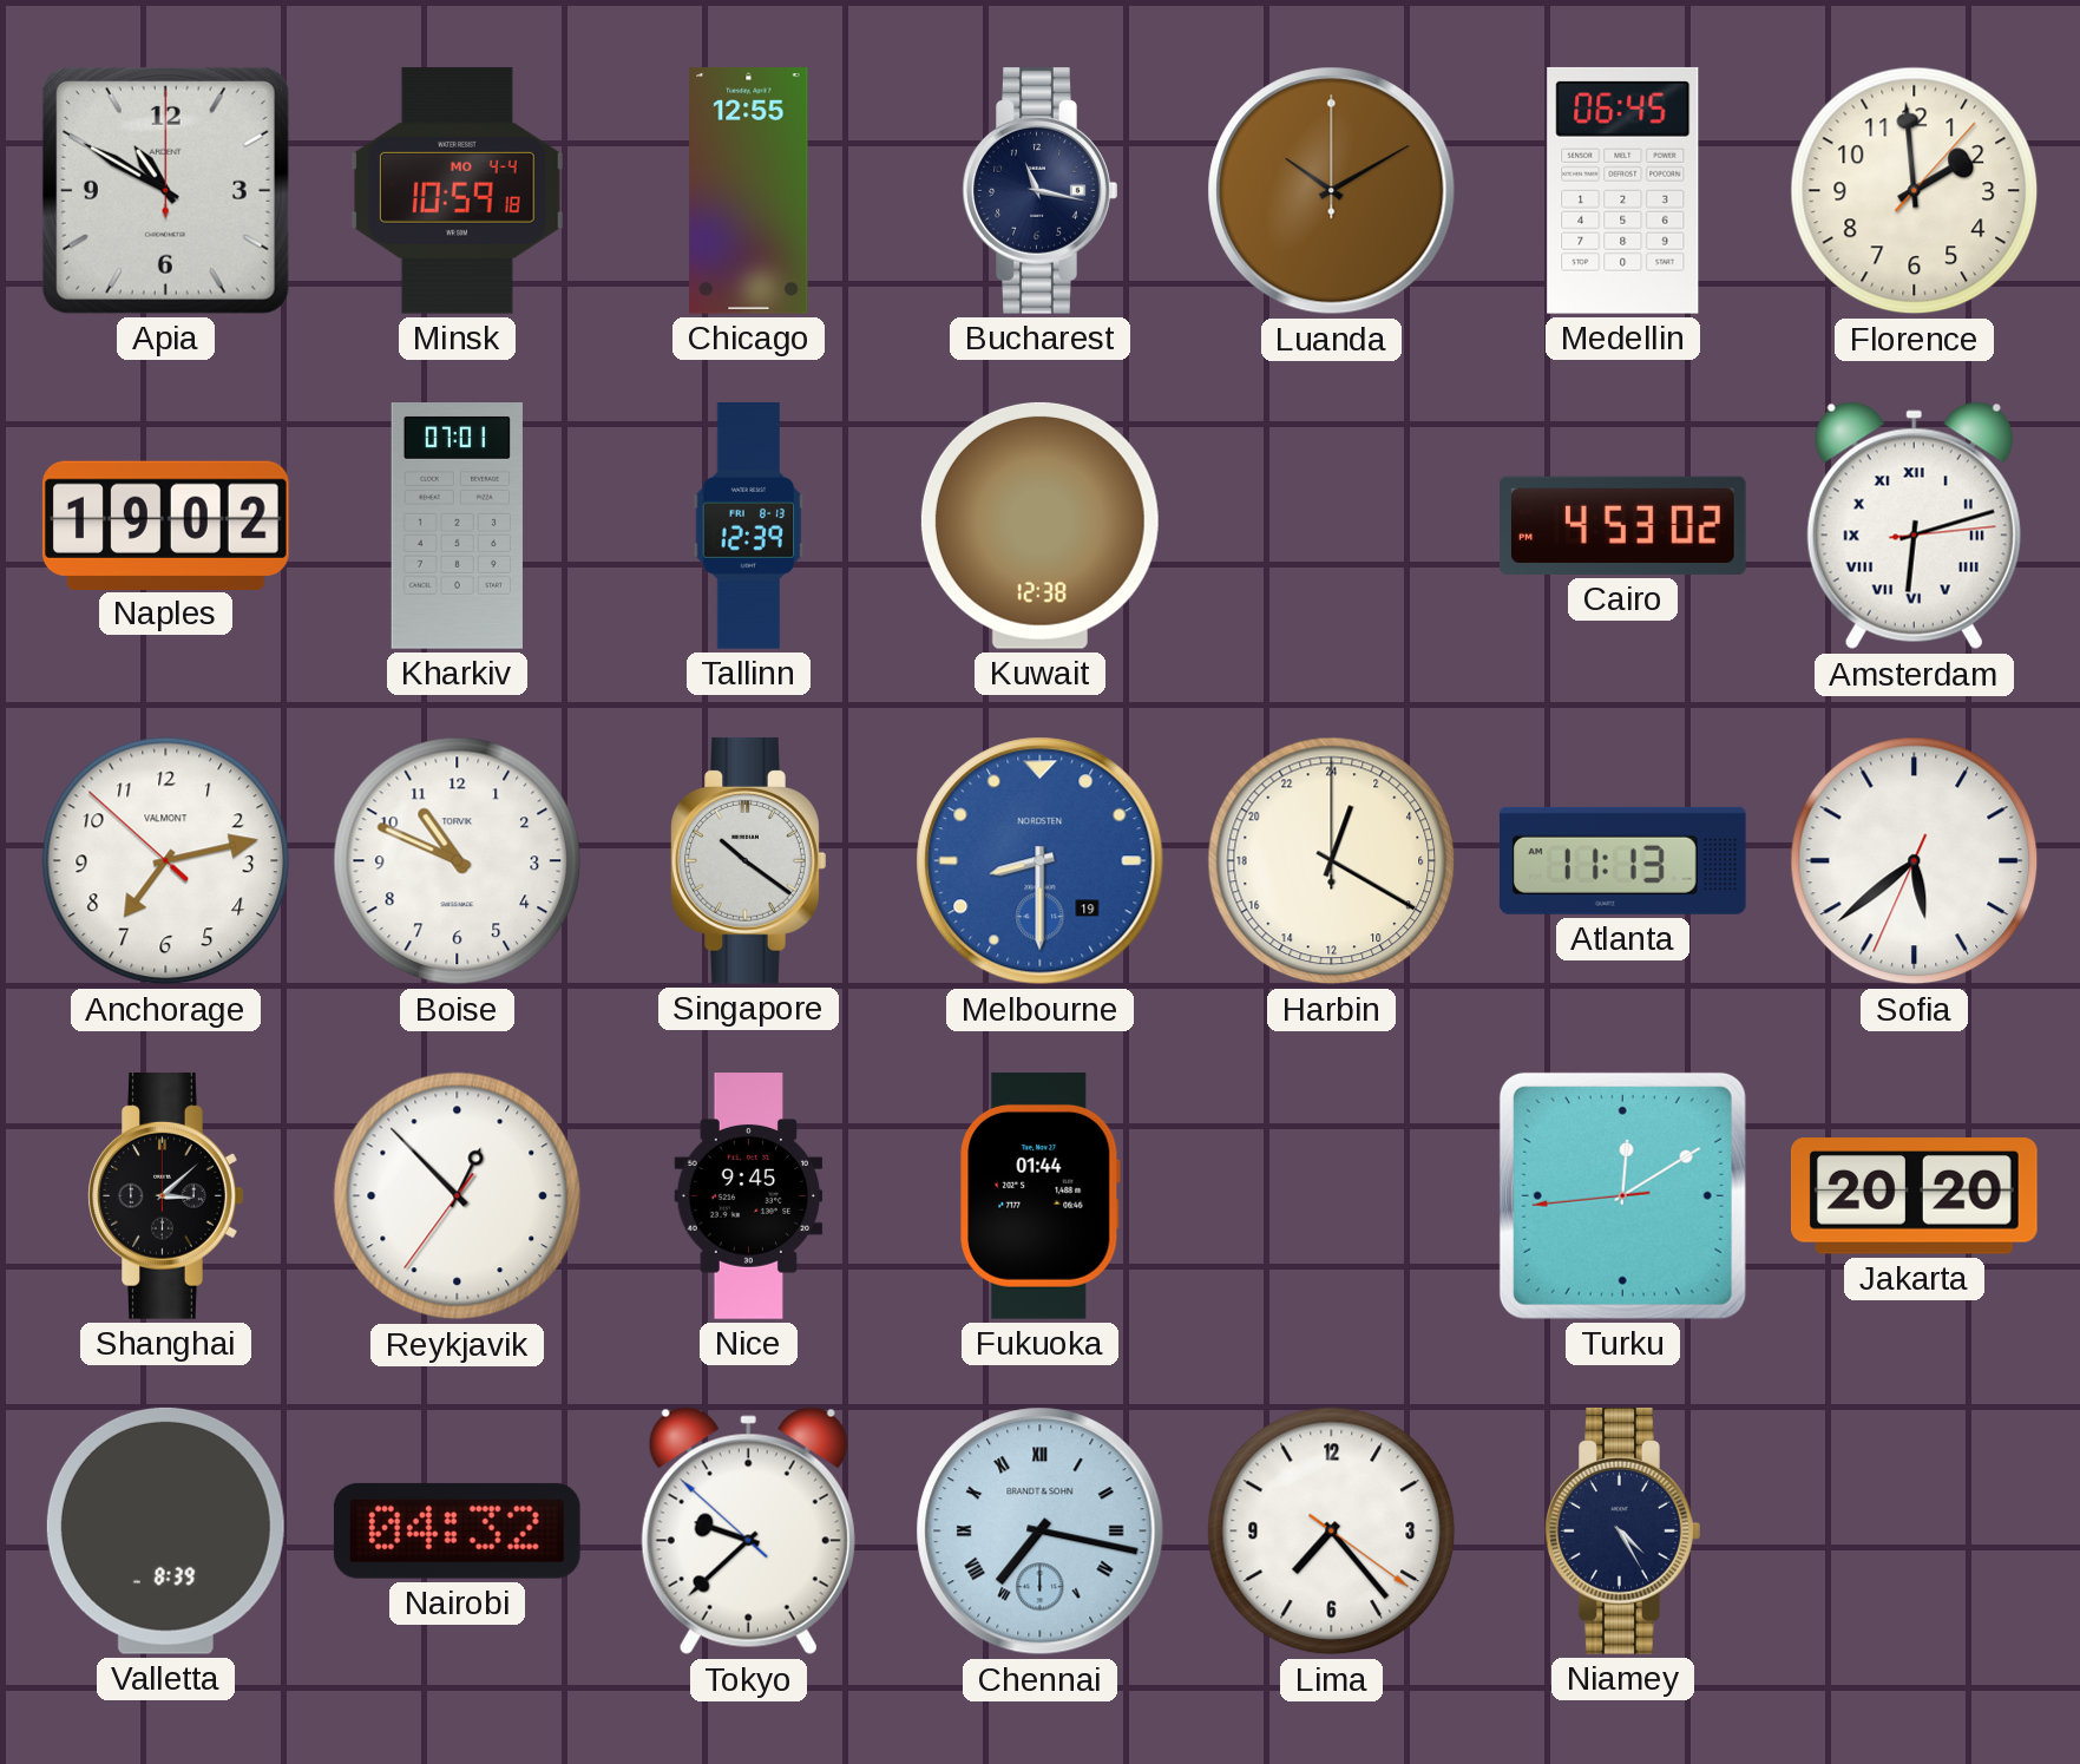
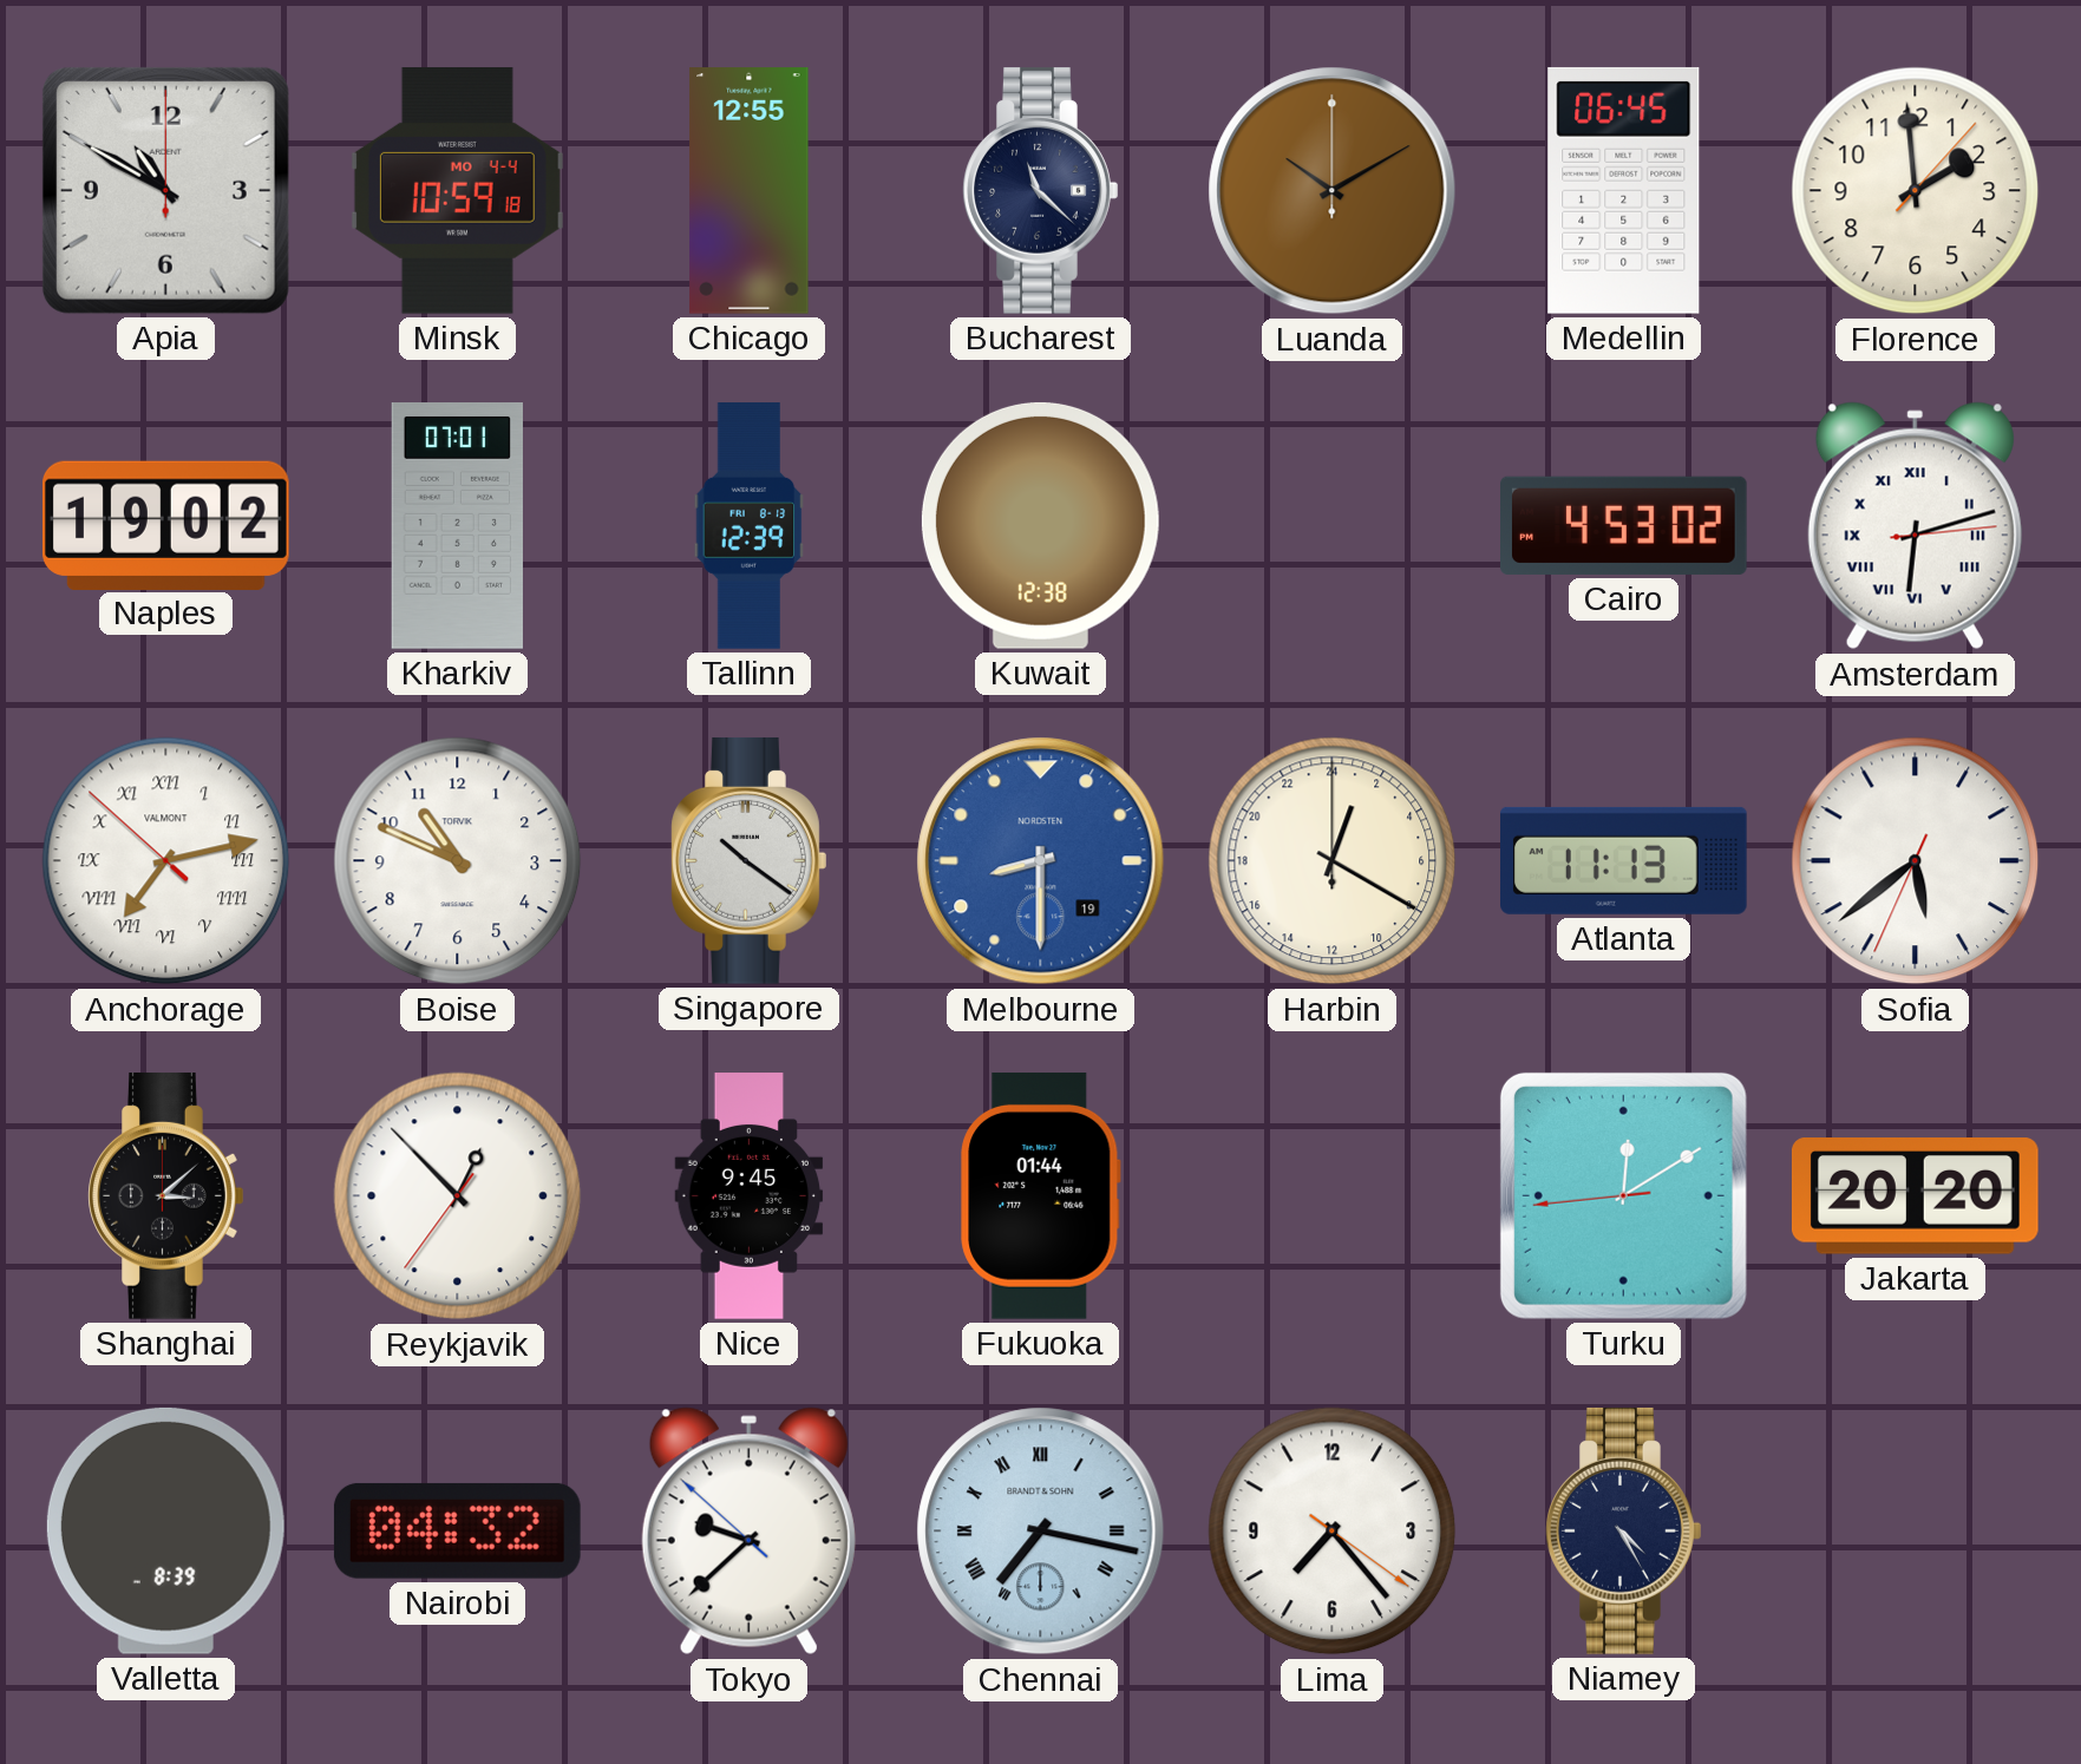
Bucharest: 11:17 -> 11:22 (1041, 190)
Anchorage numerals: Arabic -> Roman (166, 861)
